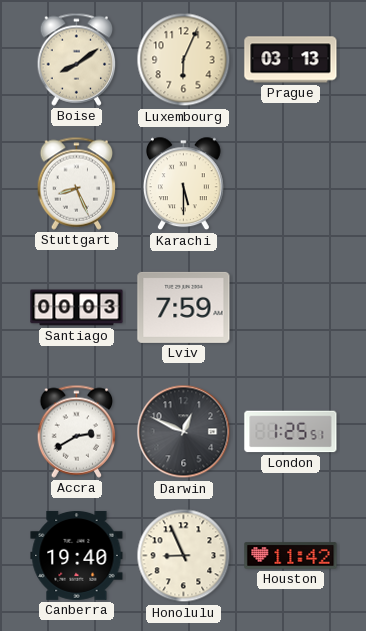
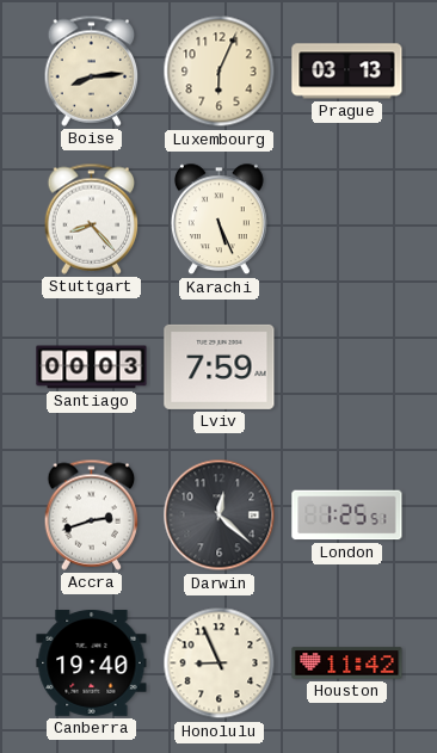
Boise: 8:09 -> 8:14 (92, 70)
Stuttgart: 8:26 -> 8:23 (92, 218)
Karachi: 5:30 -> 5:26 (219, 220)
Accra: 2:40 -> 2:42 (92, 514)
Darwin: 12:49 -> 12:22 (220, 516)
